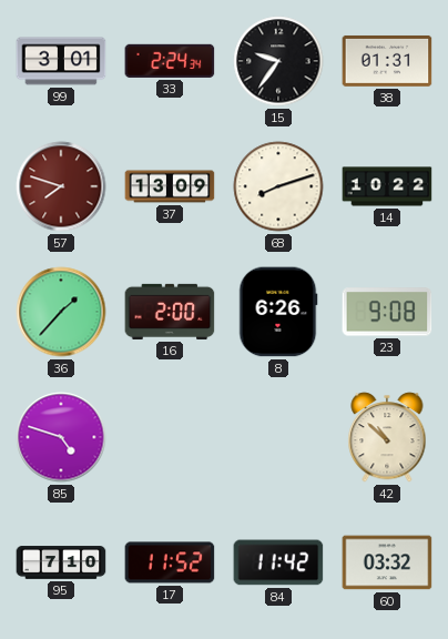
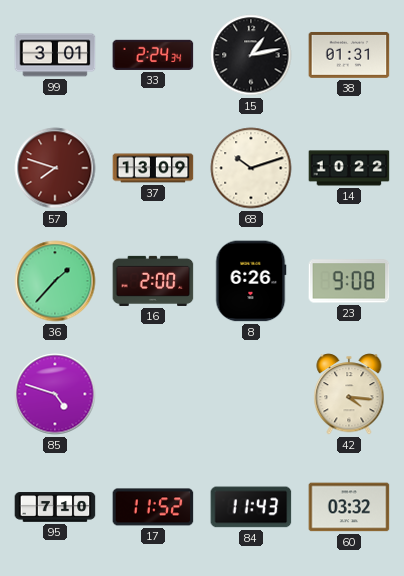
15: 9:36 -> 1:13 (251, 55)
68: 8:12 -> 10:12 (251, 168)
42: 10:52 -> 4:16 (349, 394)
84: 11:42 -> 11:43 (251, 507)
